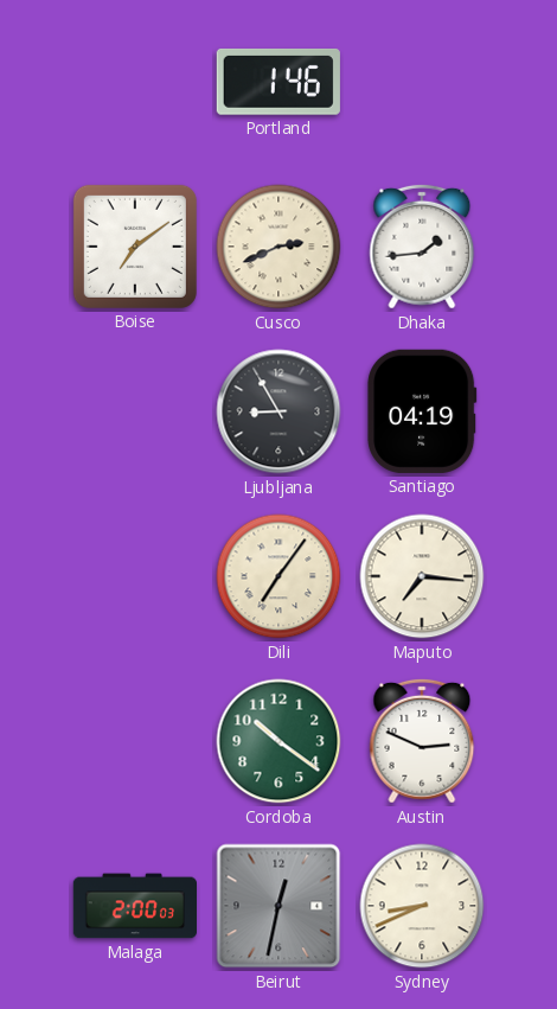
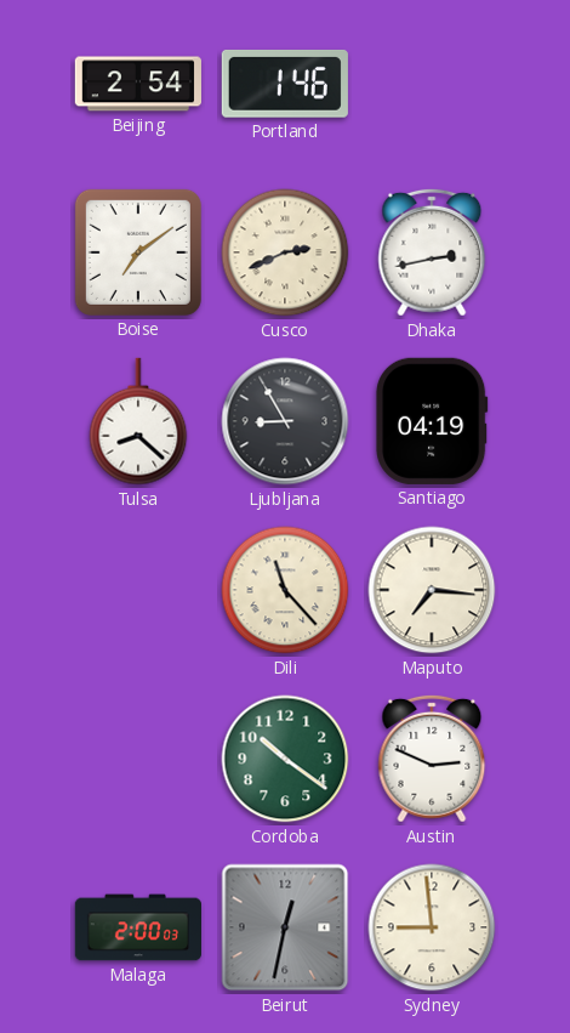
Beijing: none -> 2:54 (138, 84)
Dhaka: 1:44 -> 2:43 (432, 252)
Tulsa: none -> 8:22 (138, 421)
Dili: 7:06 -> 11:23 (285, 590)
Sydney: 8:41 -> 8:59 (432, 927)
